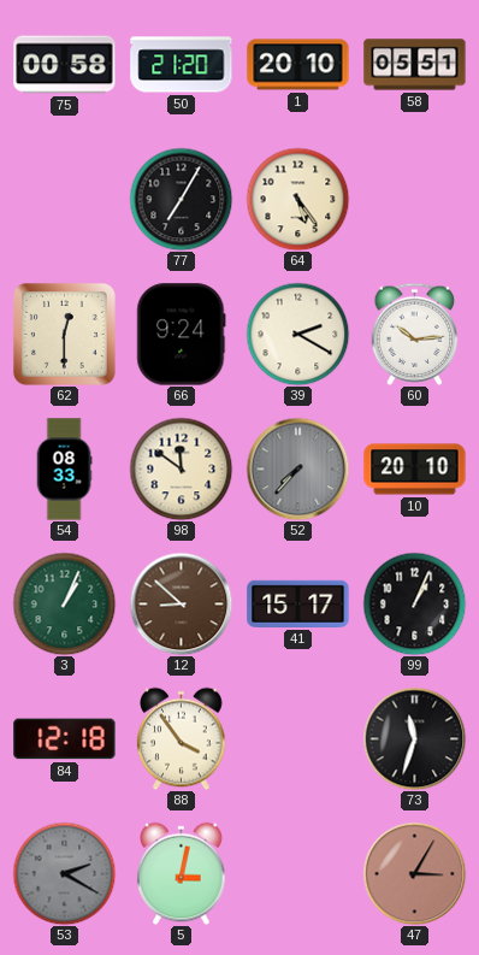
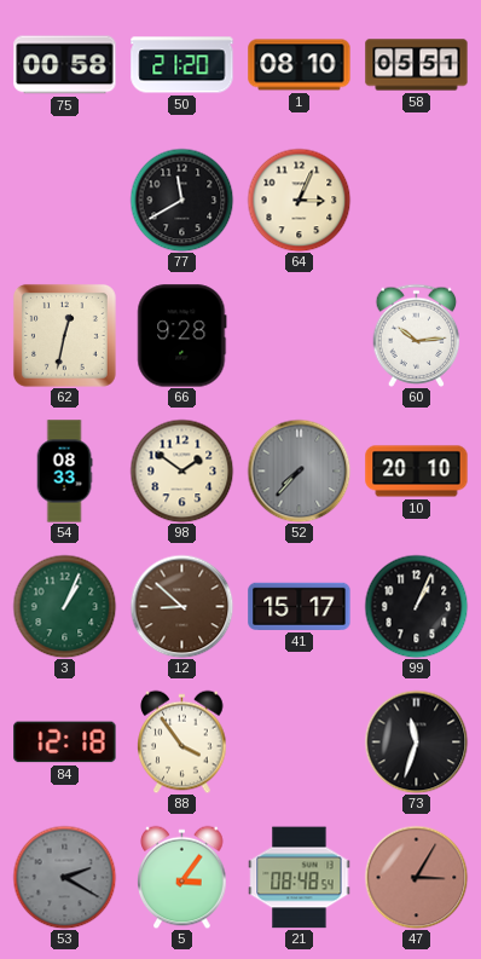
1: 20:10 -> 08:10 (300, 65)
77: 7:05 -> 11:40 (181, 200)
64: 5:24 -> 3:04 (299, 200)
62: 12:30 -> 12:32 (64, 335)
66: 9:24 -> 9:28 (182, 336)
39: 2:20 -> none (297, 334)
98: 11:51 -> 1:51 (181, 470)
5: 3:02 -> 3:06 (182, 877)
21: none -> 08:48 (300, 878)
